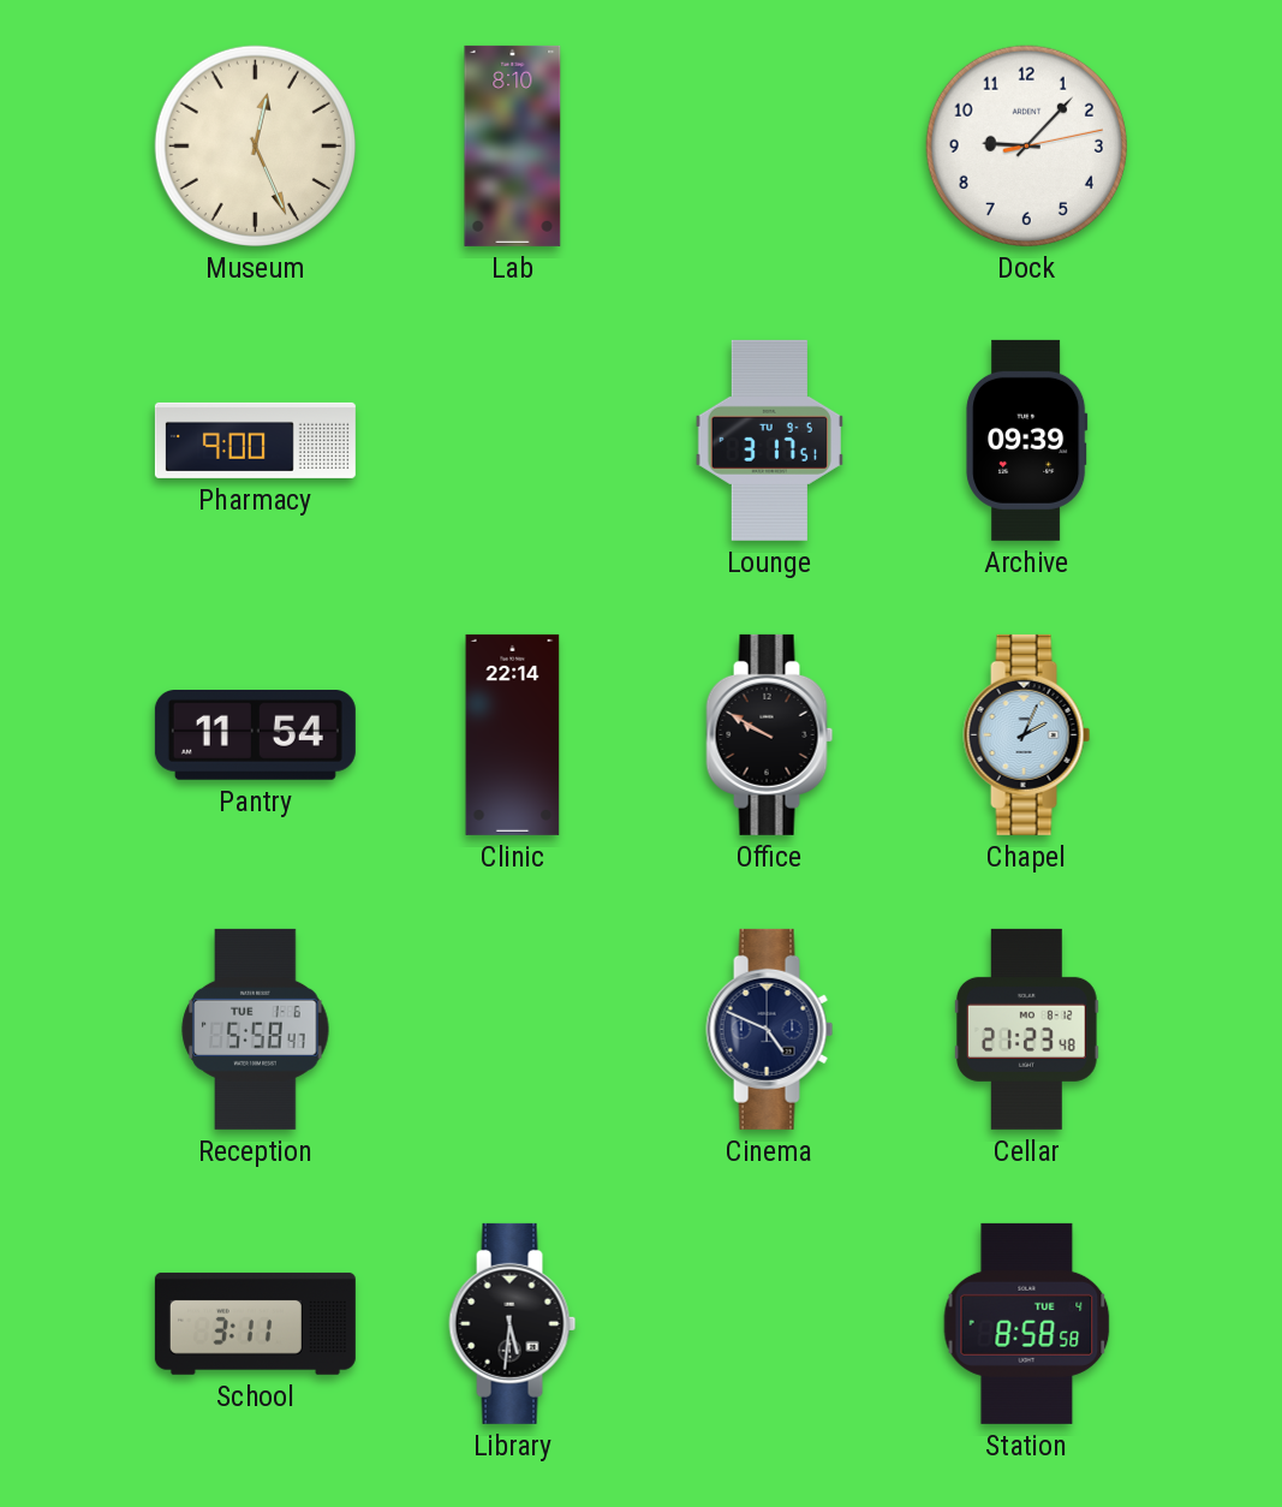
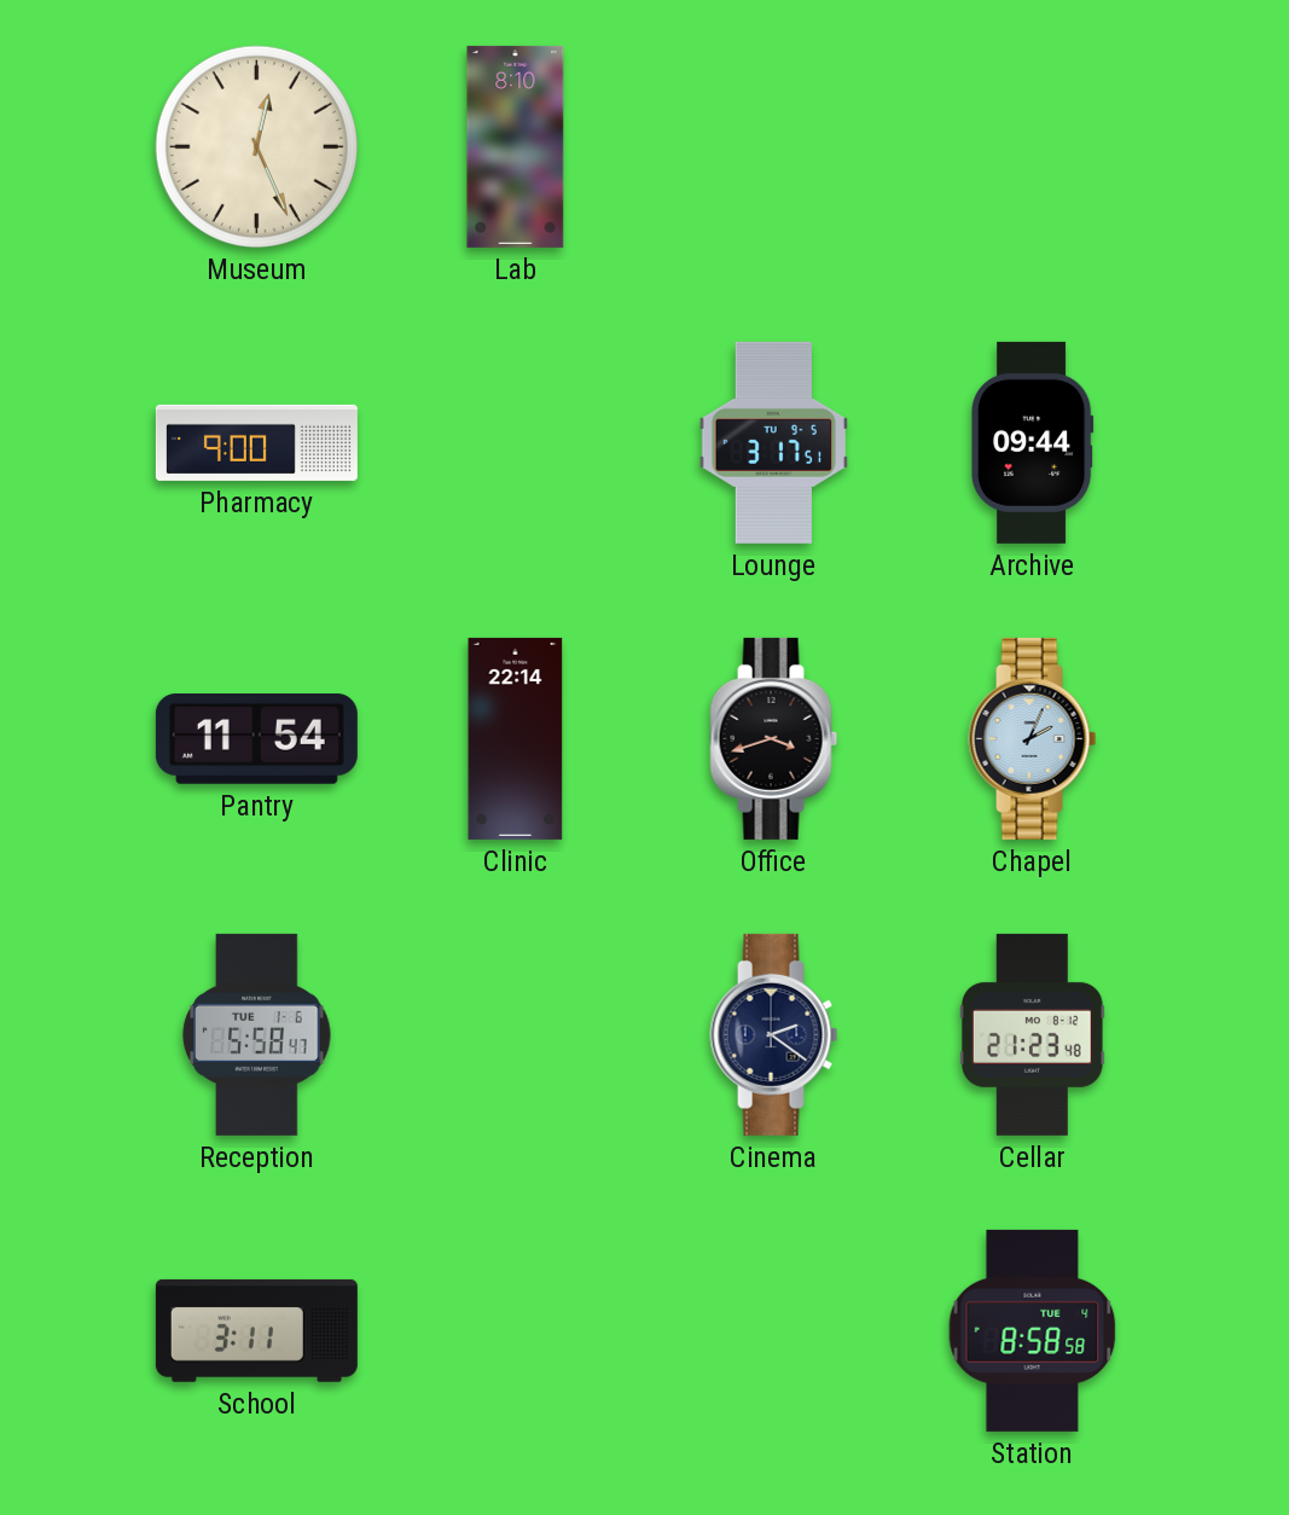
Dock: 9:07 -> none (1026, 145)
Archive: 09:39 -> 09:44 (1033, 442)
Office: 9:50 -> 3:42 (774, 738)
Cinema: 4:49 -> 2:21 (774, 1034)
Library: 5:31 -> none (513, 1323)
